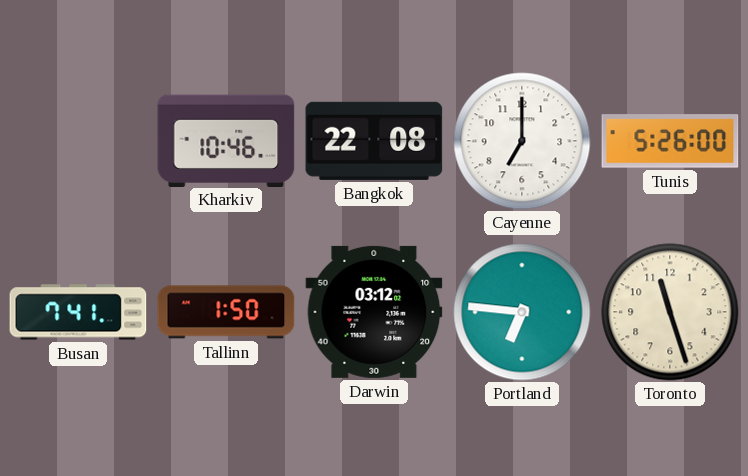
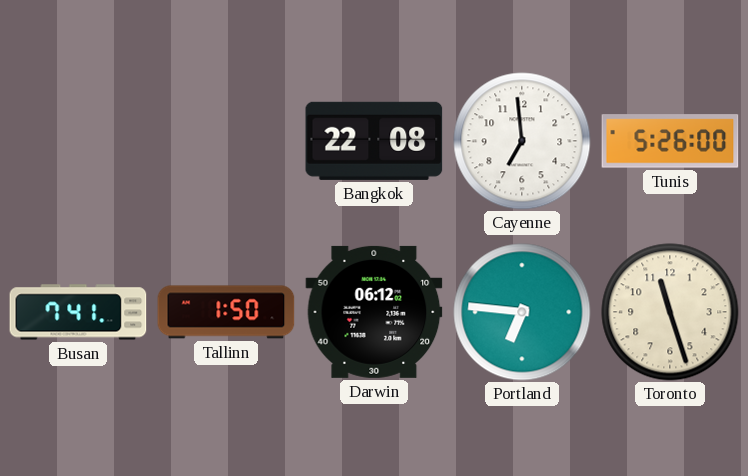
Kharkiv: 10:46 -> none (226, 140)
Cayenne: 7:00 -> 6:59 (522, 141)
Darwin: 03:12 -> 06:12 (374, 312)
